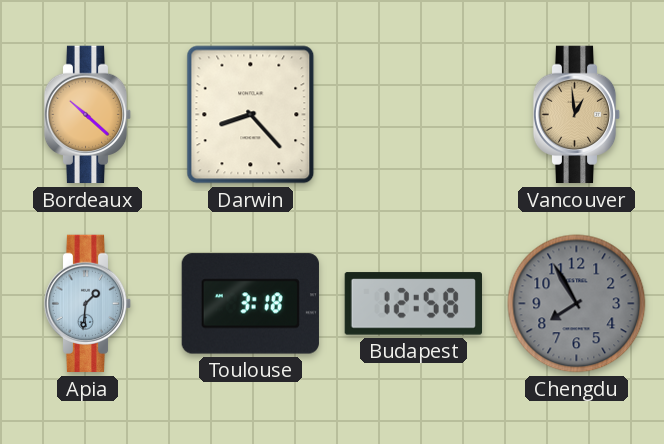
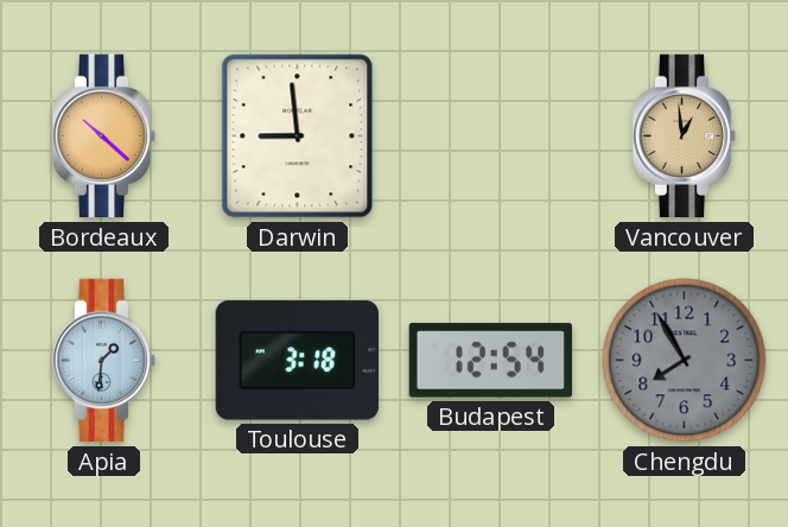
Darwin: 8:23 -> 8:59 (298, 136)
Budapest: 12:58 -> 12:54 (490, 361)
